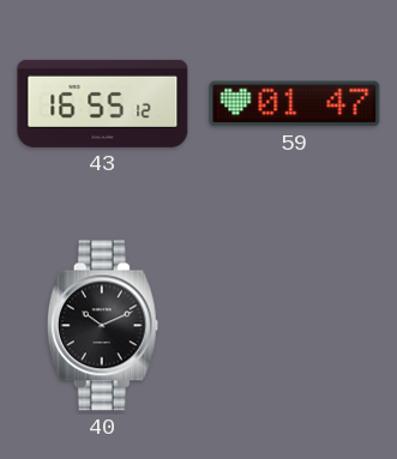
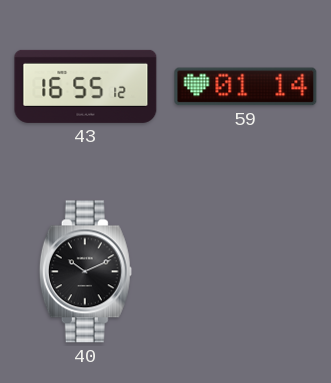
59: 01:47 -> 01:14 (246, 87)
